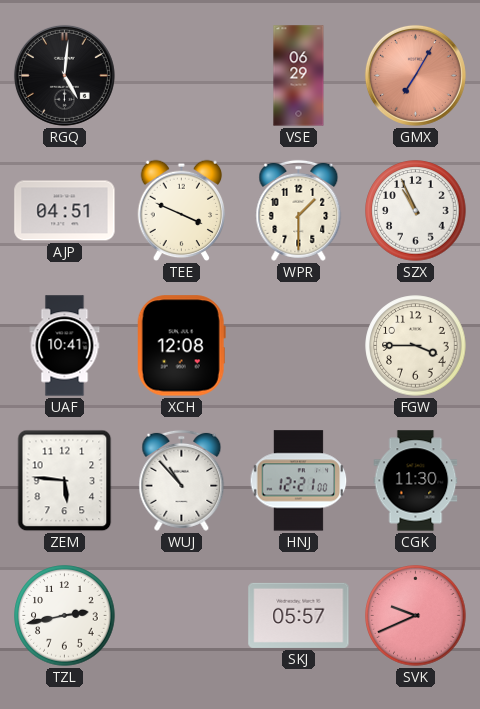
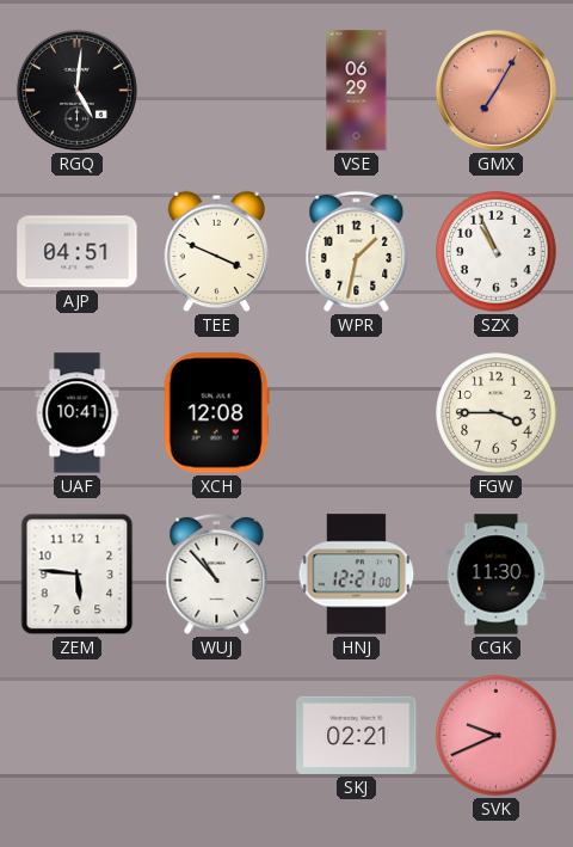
WPR: 1:30 -> 1:32 (357, 251)
TZL: 2:43 -> none (65, 616)
SKJ: 05:57 -> 02:21 (357, 735)
